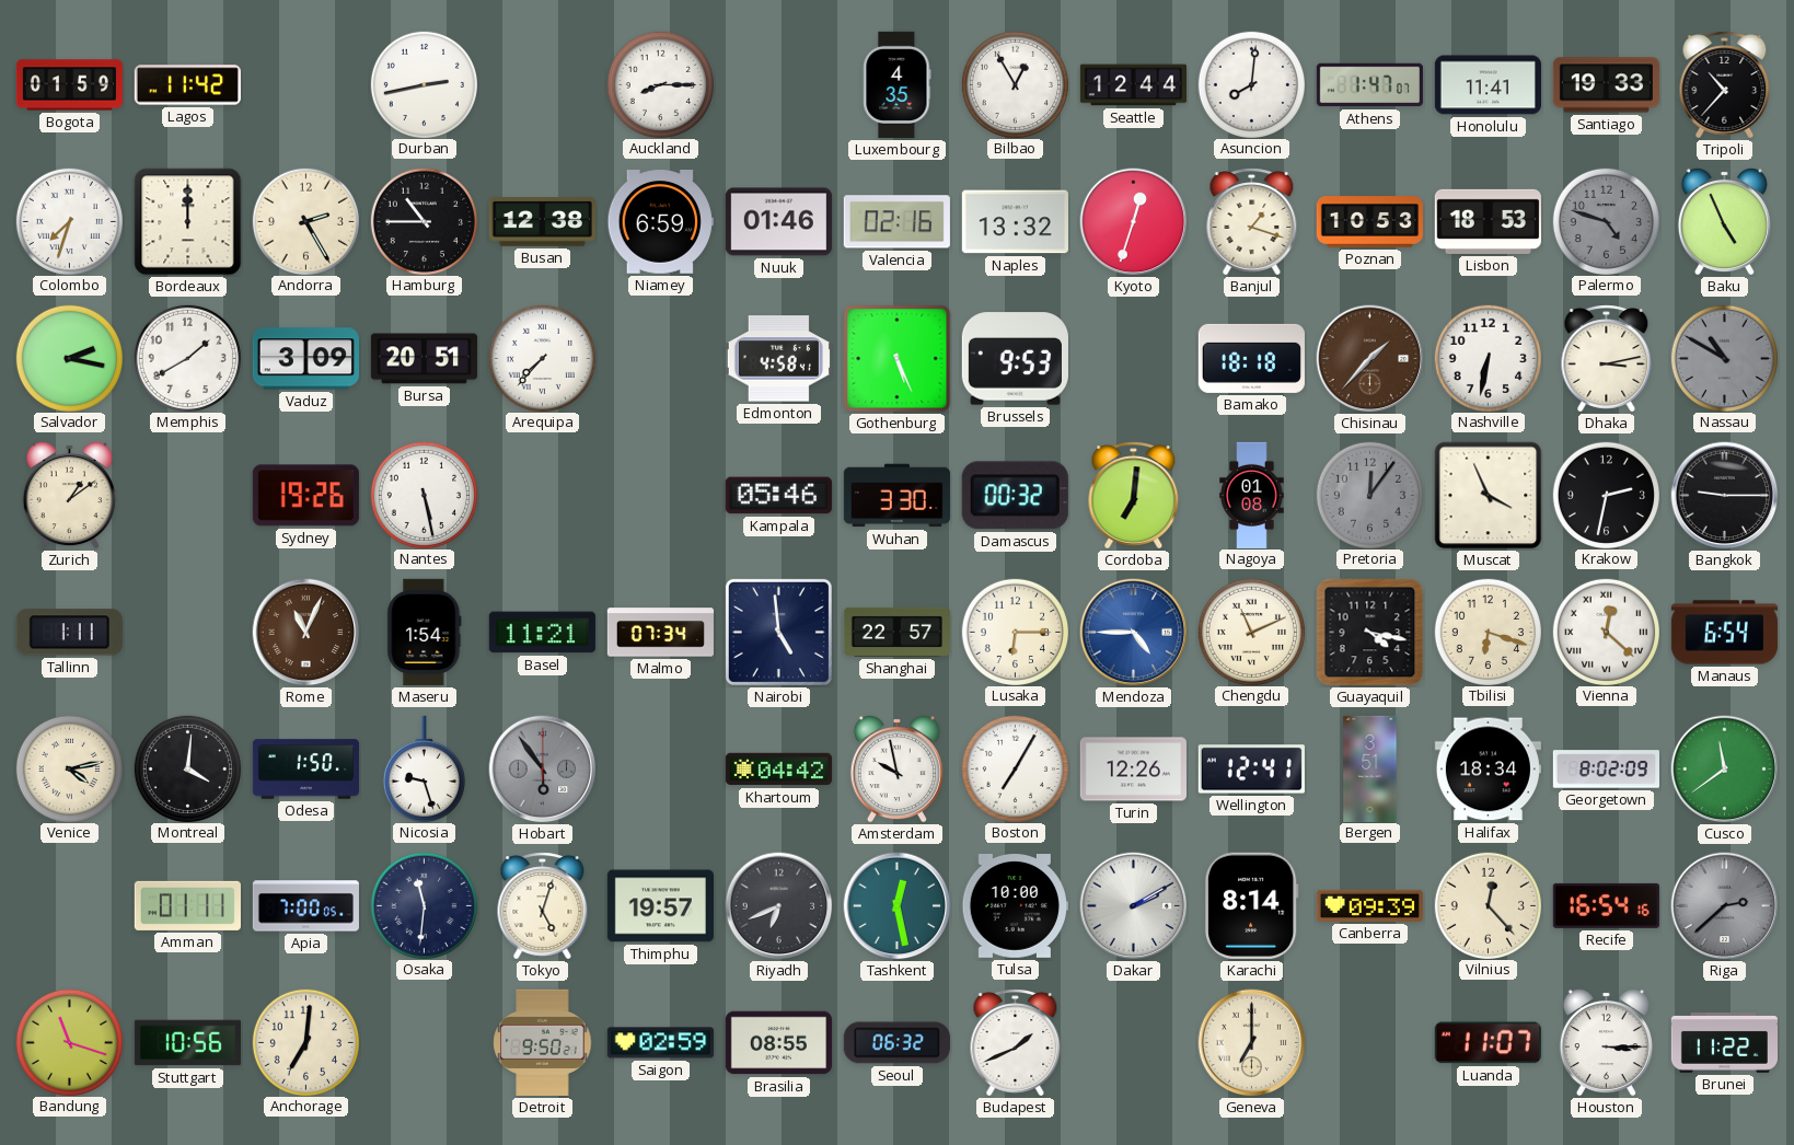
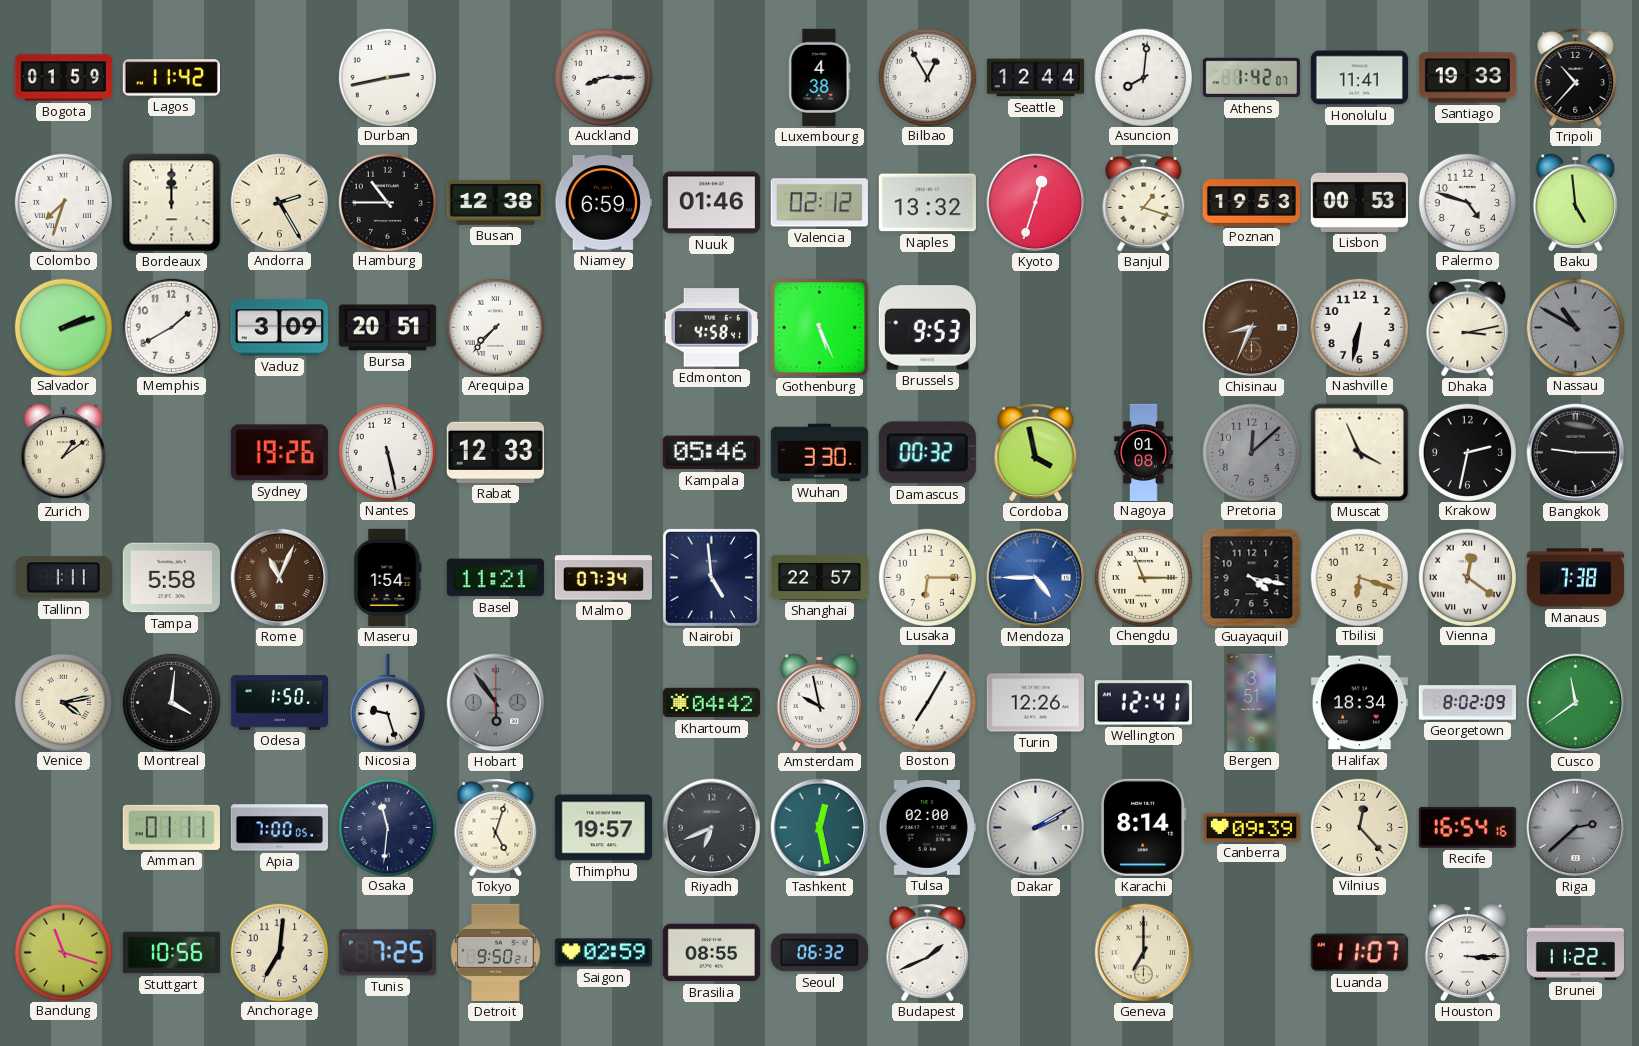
Luxembourg: 4:35 -> 4:38 (820, 77)
Athens: 1:47 -> 1:42 (1251, 78)
Valencia: 02:16 -> 02:12 (819, 203)
Poznan: 10:53 -> 19:53 (1251, 203)
Lisbon: 18:53 -> 00:53 (1359, 202)
Palermo dial: grey -> white (1467, 202)
Baku: 4:56 -> 4:59 (1575, 202)
Salvador: 2:17 -> 2:12 (63, 327)
Bamako: 18:18 -> none (1251, 358)
Chisinau: 1:37 -> 8:34 (1252, 328)
Rabat: none -> 12:33 (495, 452)
Cordoba: 7:01 -> 3:58 (1036, 453)
Pretoria: 12:06 -> 12:08 (1251, 452)
Tampa: none -> 5:58 (171, 578)
Chengdu: 11:11 -> 11:15 (1143, 577)
Vienna: 12:22 -> 12:21 (1467, 577)
Manaus: 6:54 -> 7:38 (1575, 578)
Tulsa: 10:00 -> 02:00 (927, 828)
Tunis: none -> 7:25 (387, 953)
